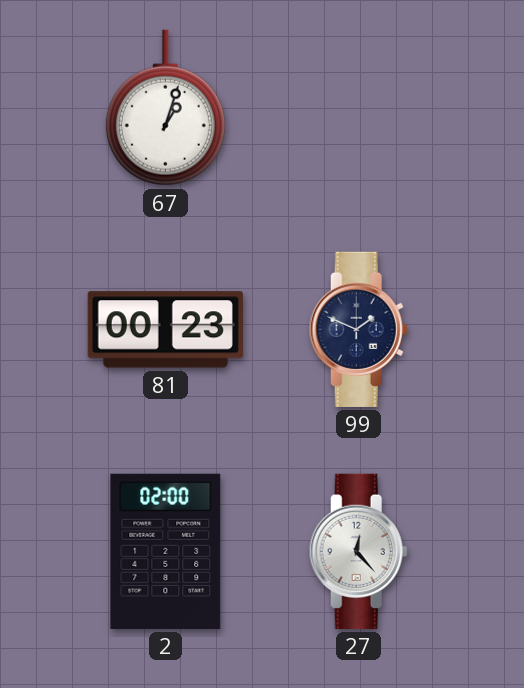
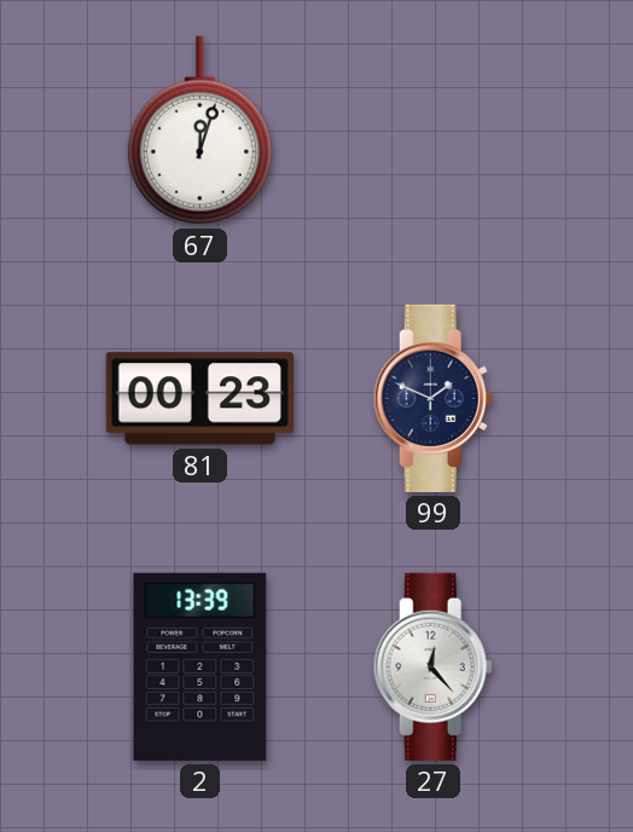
67: 1:03 -> 12:03 (199, 131)
2: 02:00 -> 13:39 (201, 666)
